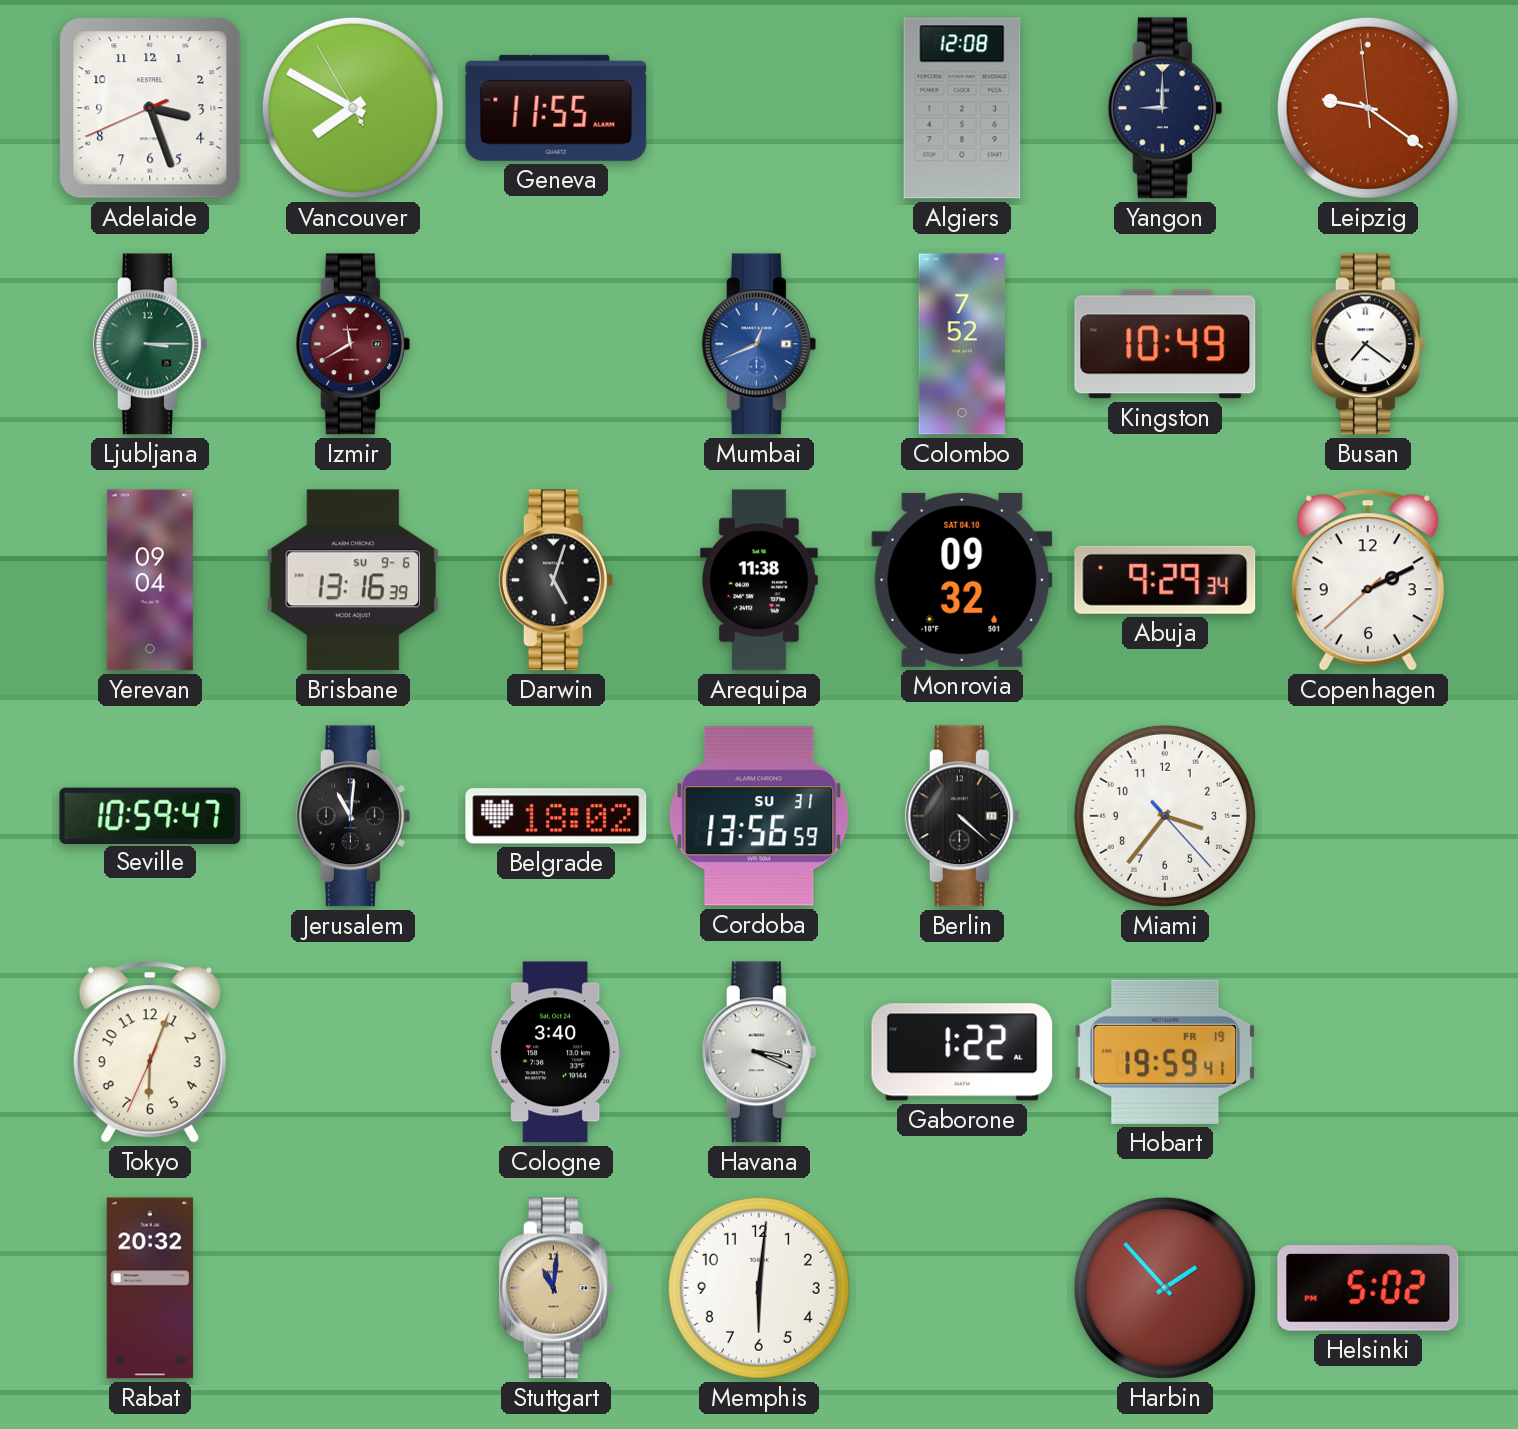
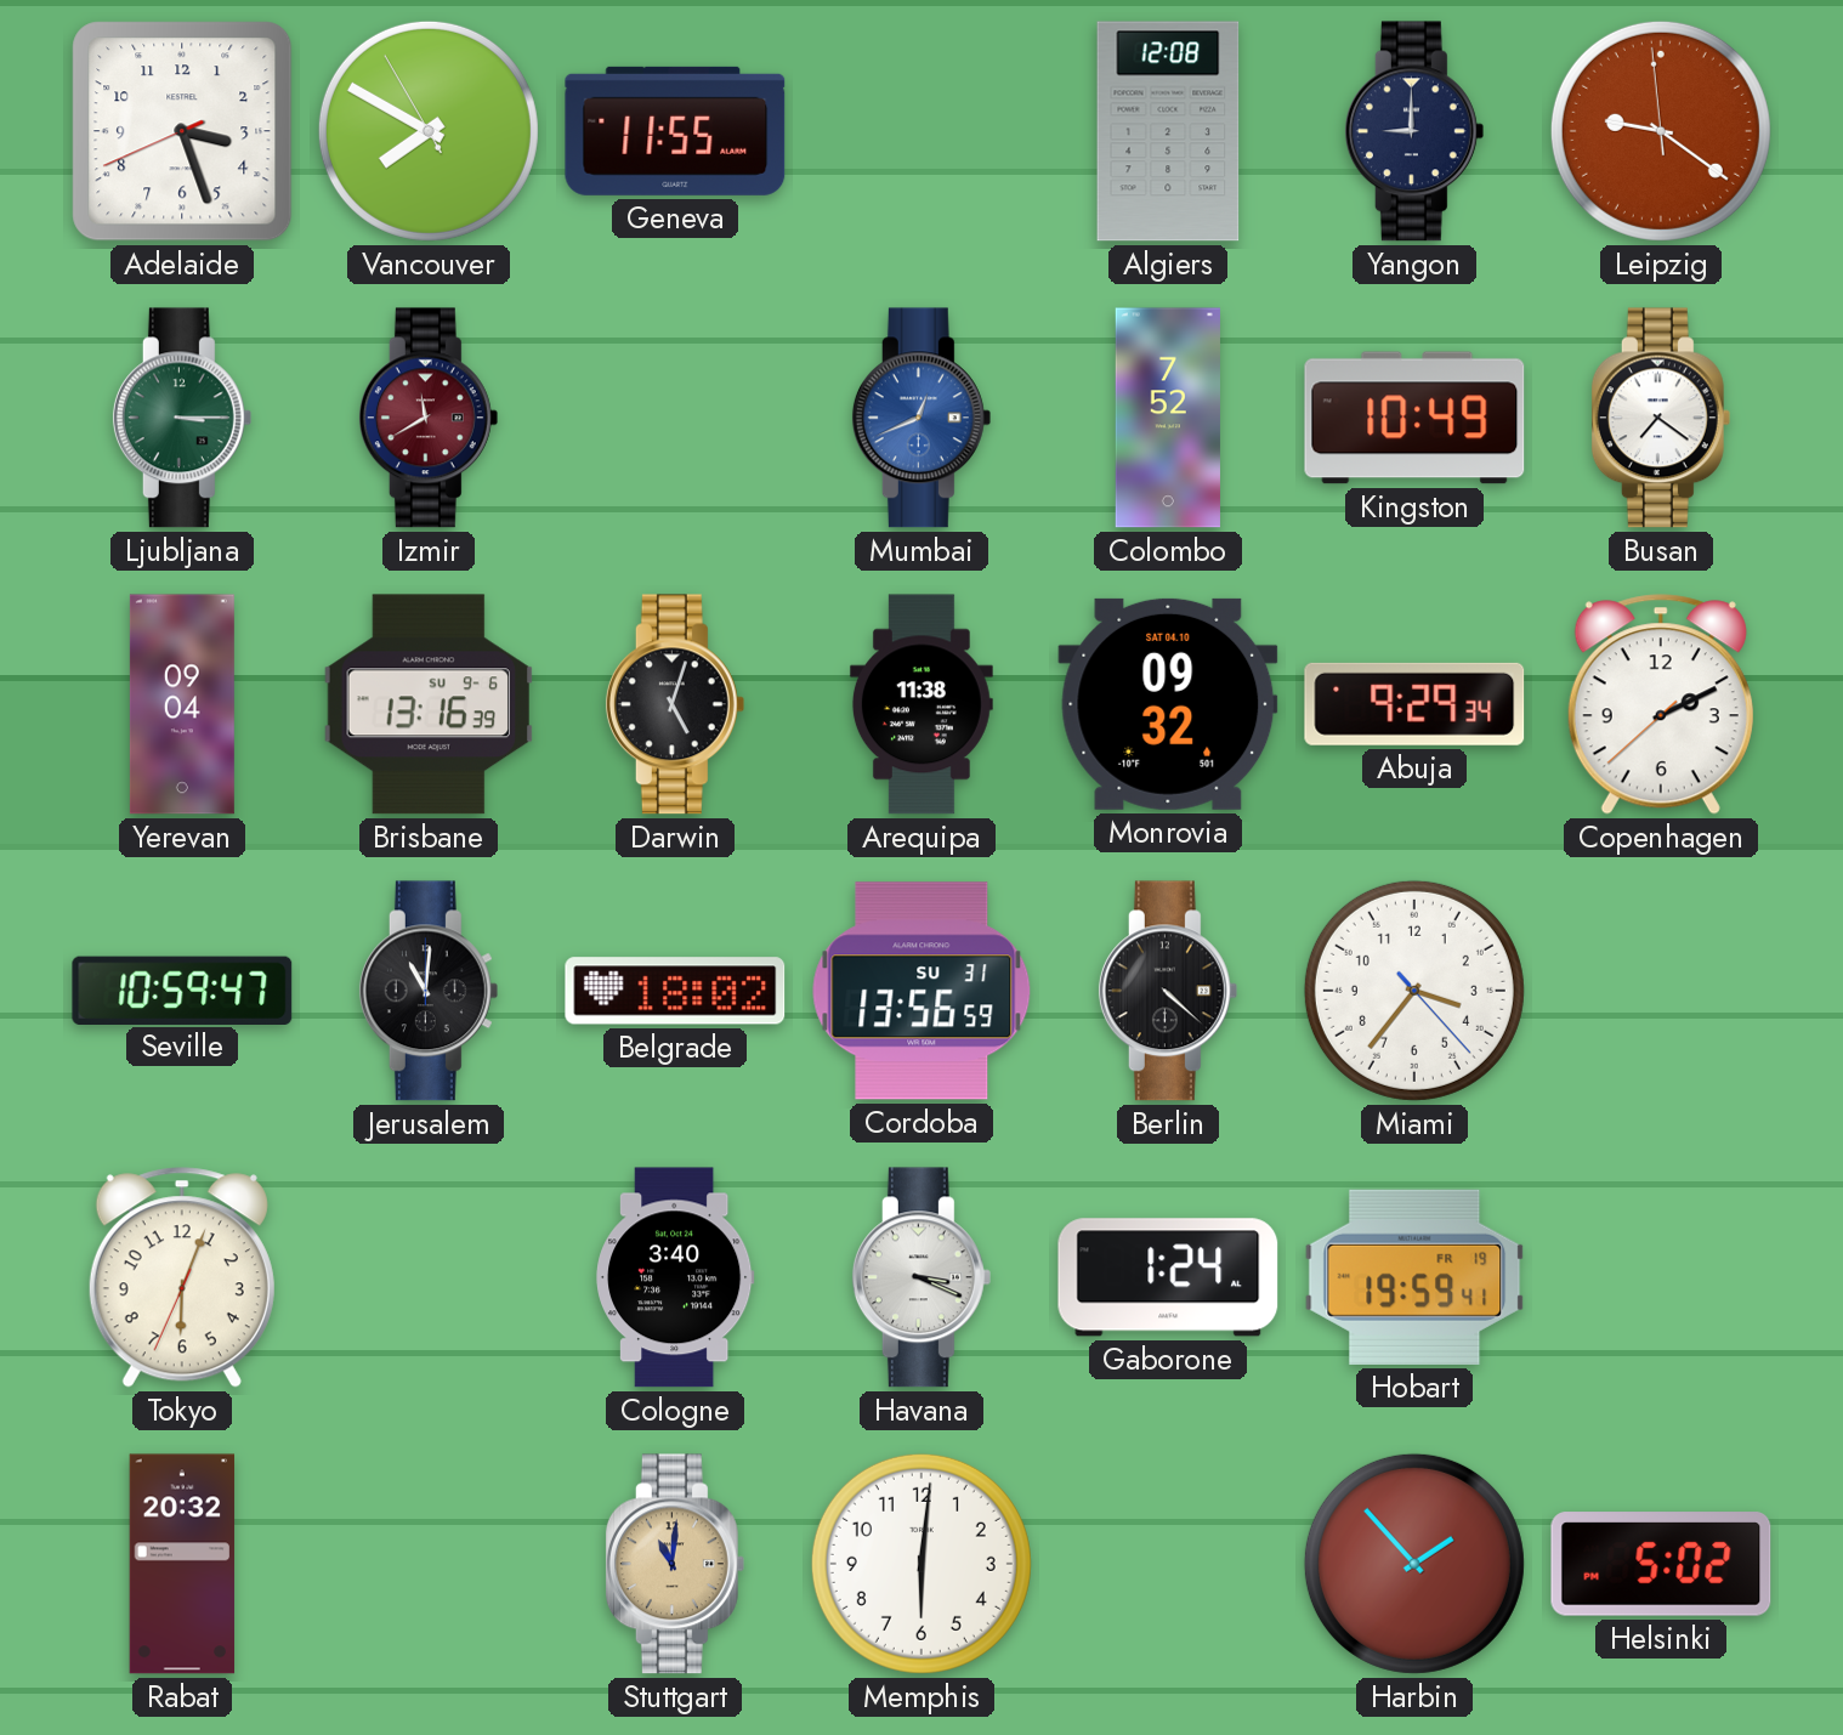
Gaborone: 1:22 -> 1:24 (1168, 1277)
